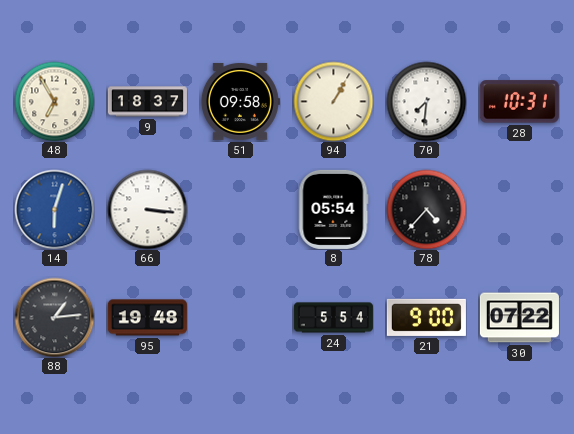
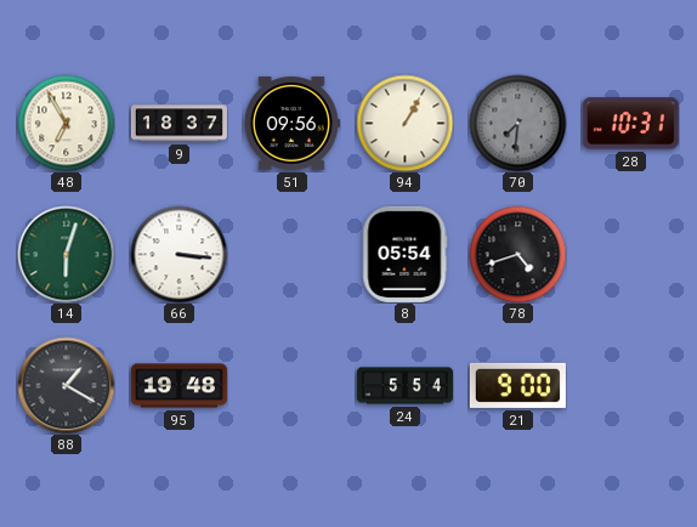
51: 09:58 -> 09:56 (291, 123)
70 dial: white -> grey (517, 123)
14 dial: blue -> green (66, 254)
78: 4:37 -> 4:42 (517, 254)
88: 1:14 -> 1:20 (66, 385)
30: 07:22 -> none (519, 318)
